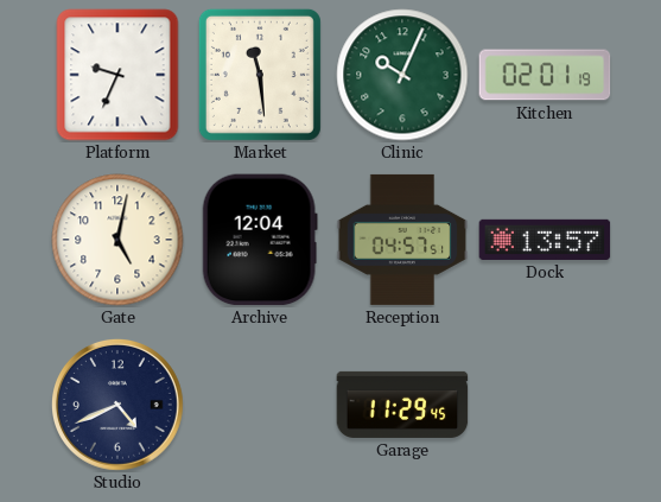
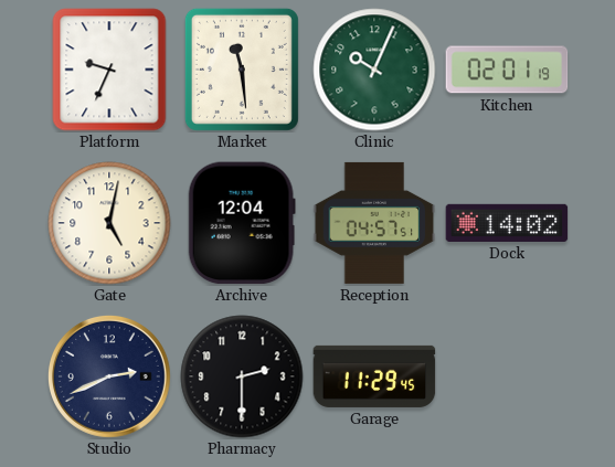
Dock: 13:57 -> 14:02 (507, 223)
Studio: 4:41 -> 2:41 (109, 376)
Pharmacy: none -> 2:30 (242, 376)
